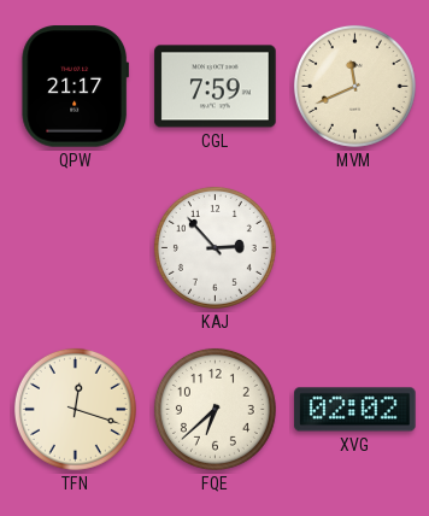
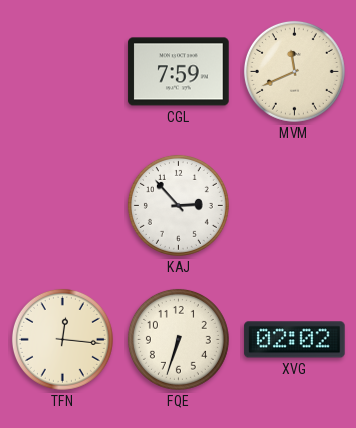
QPW: 21:17 -> none (76, 87)
TFN: 12:18 -> 12:16 (62, 339)
FQE: 6:38 -> 6:33 (178, 339)
